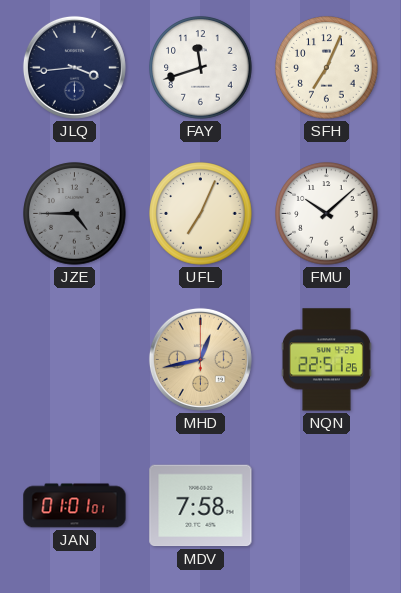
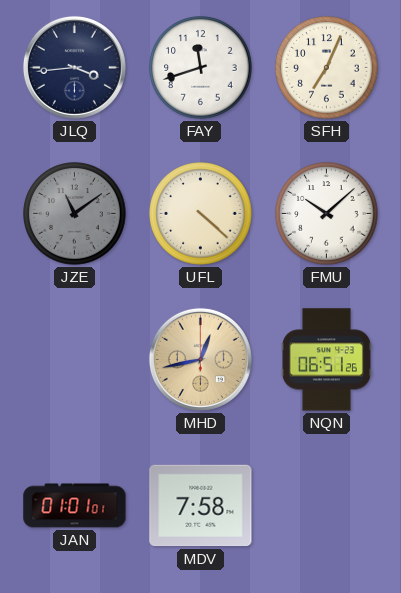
JZE: 4:45 -> 11:09 (75, 214)
UFL: 7:04 -> 4:22 (201, 214)
NQN: 22:51 -> 06:51 (326, 360)
